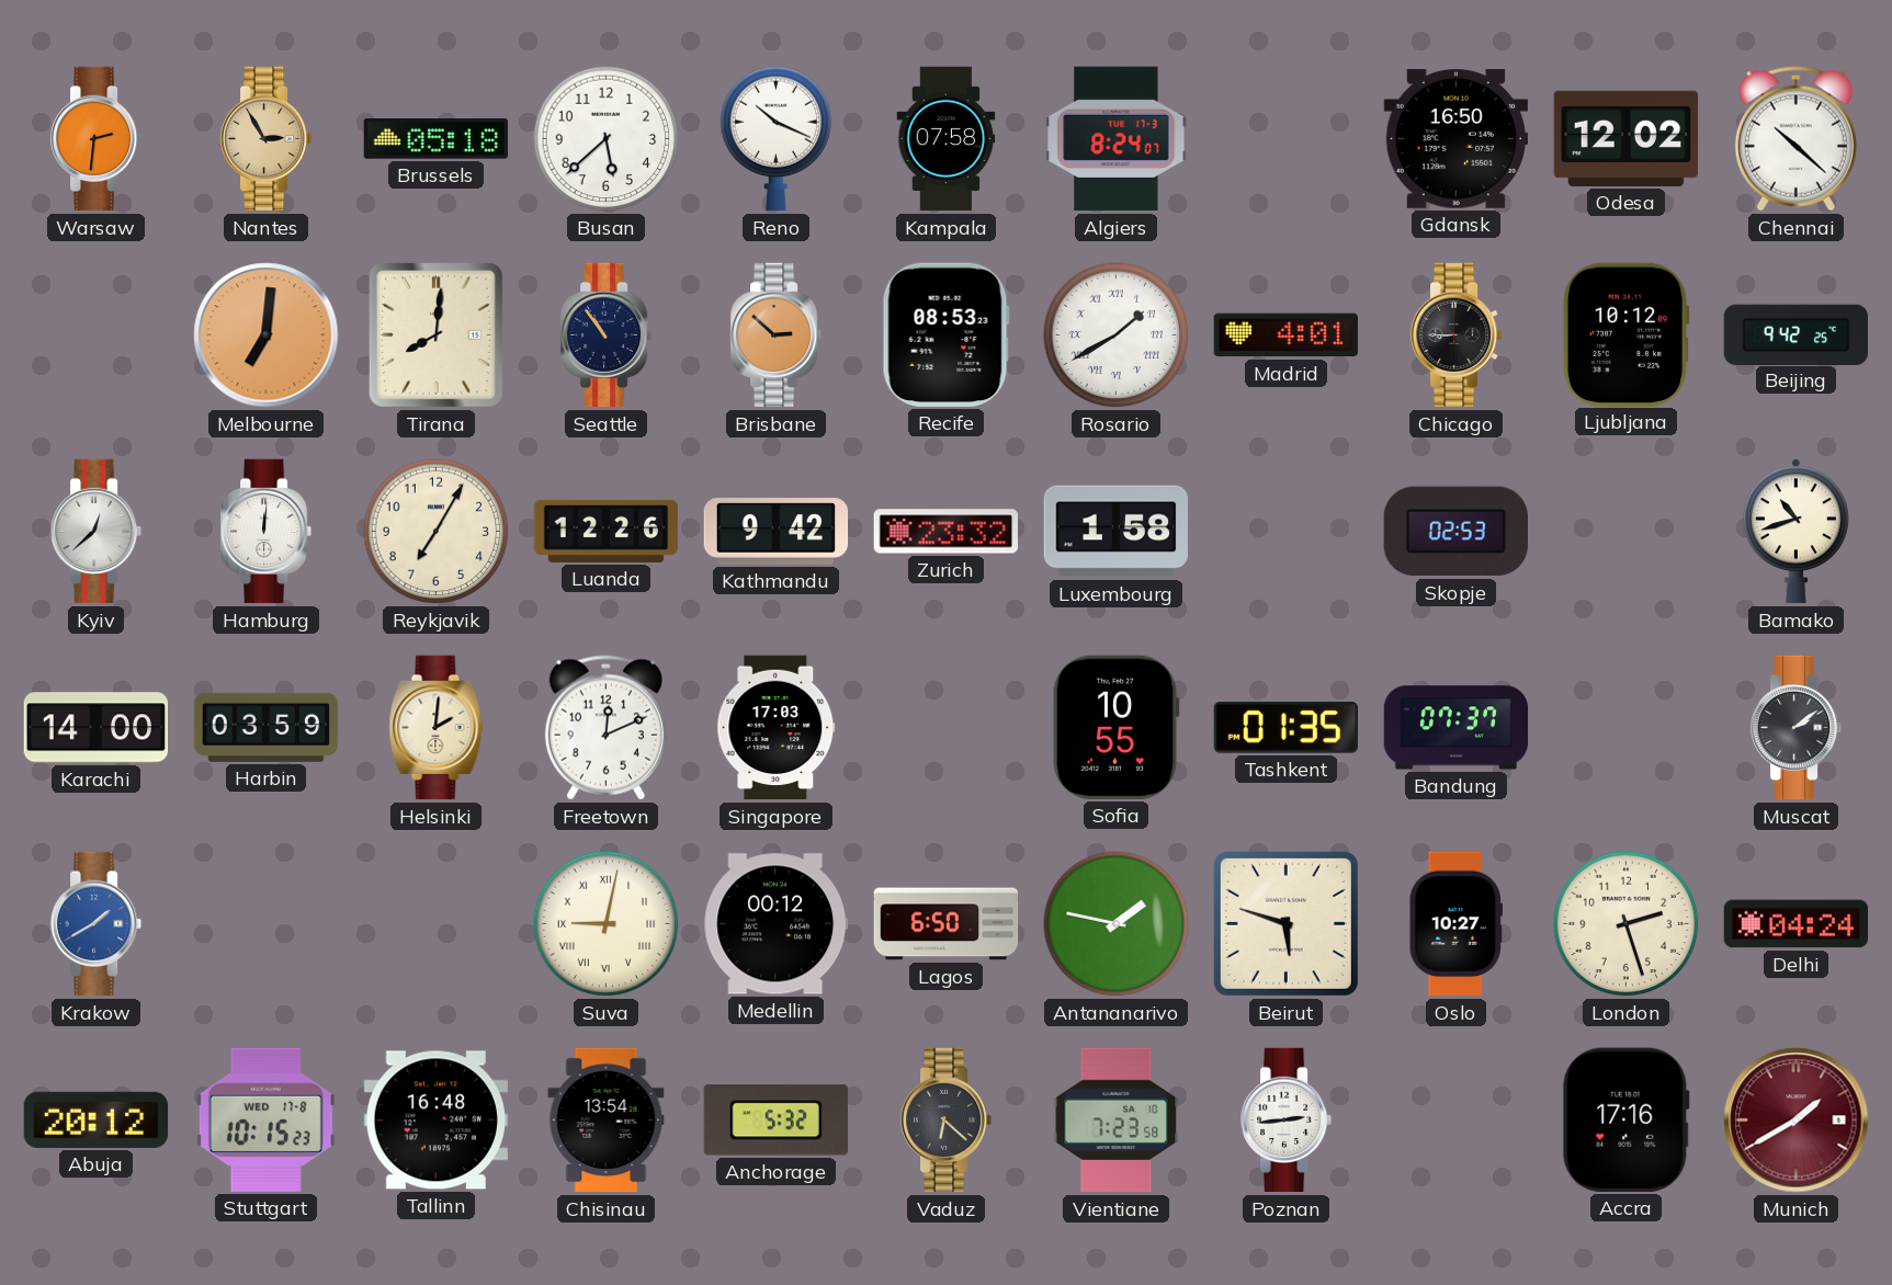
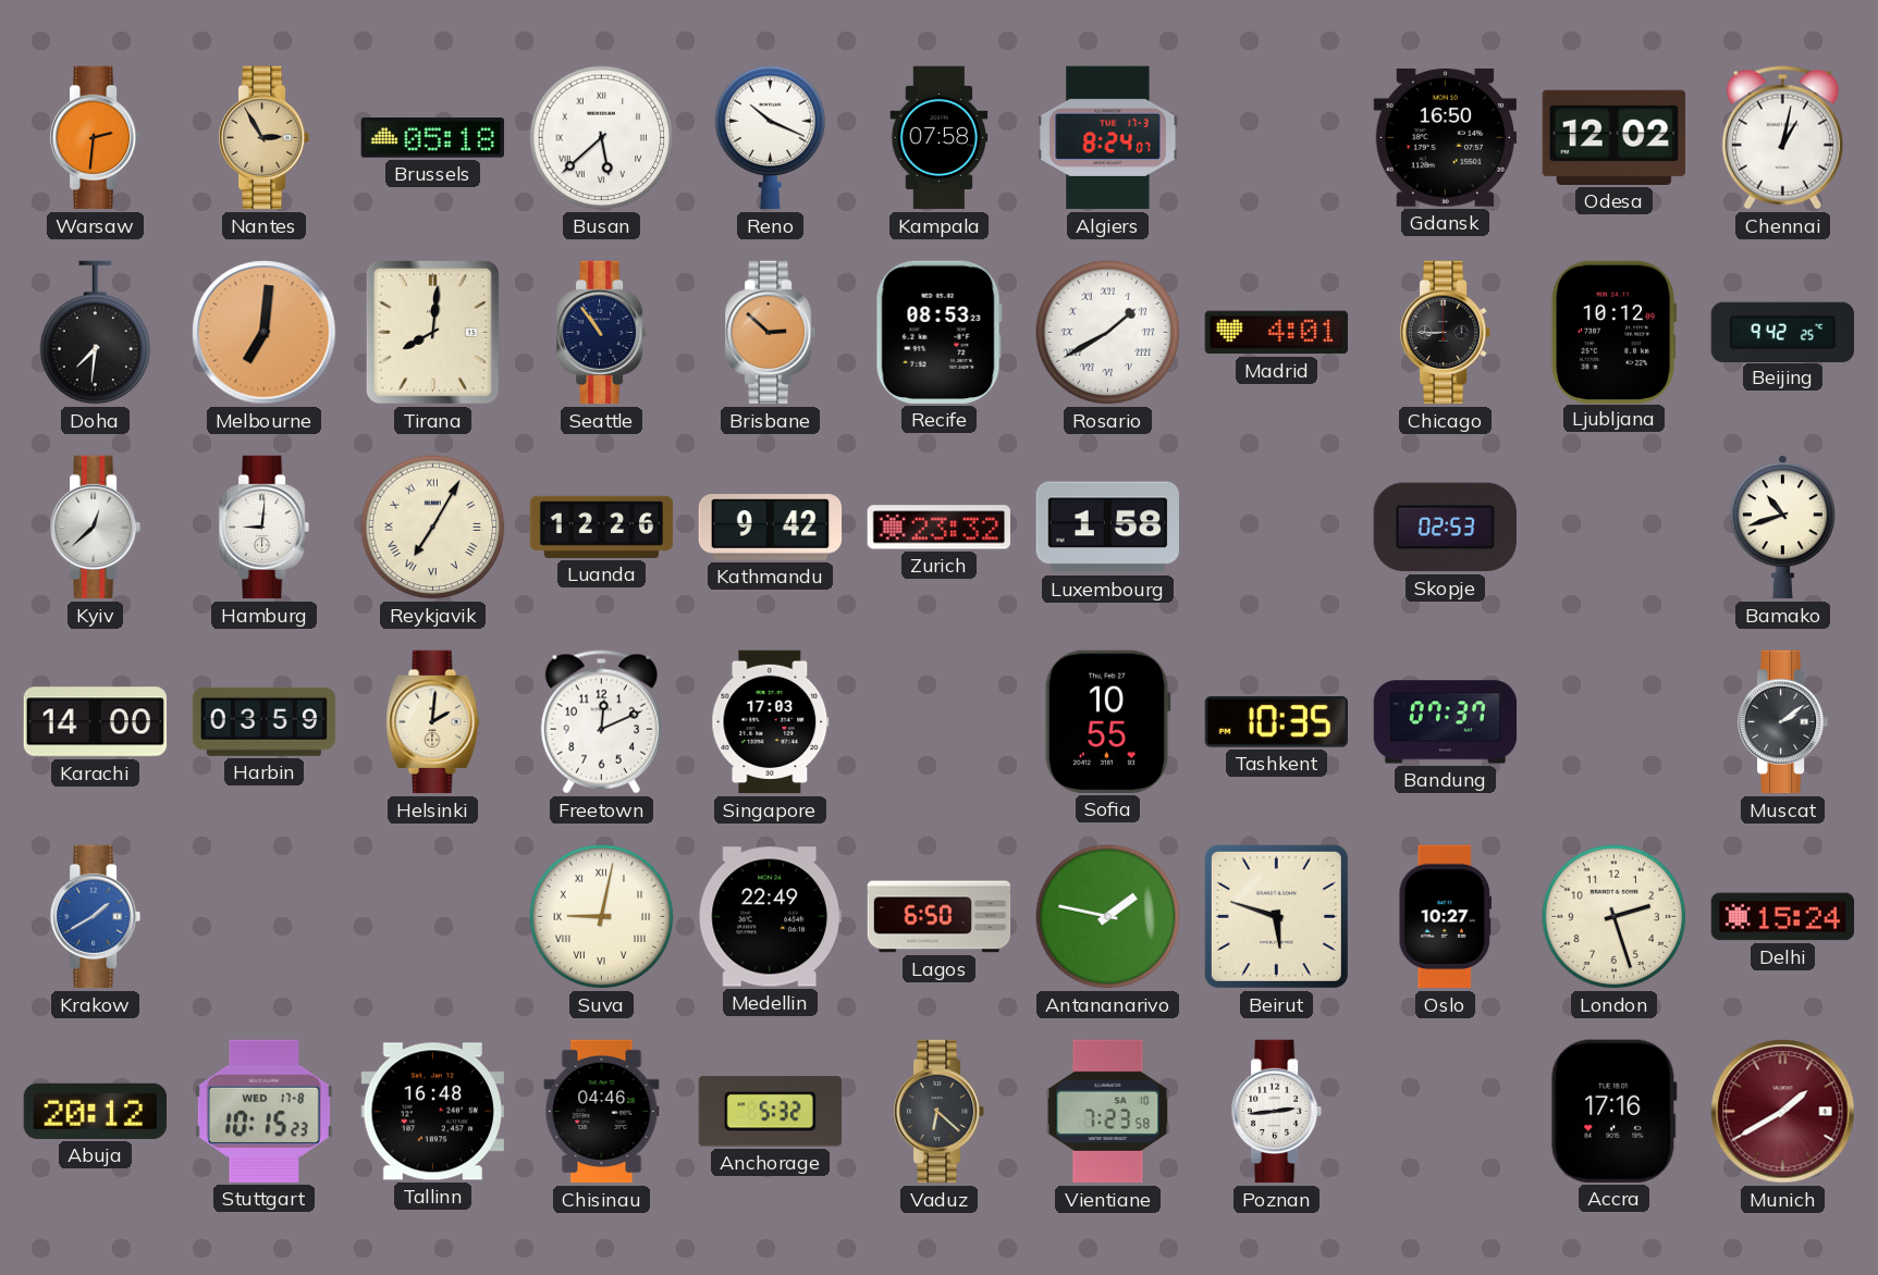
Busan numerals: Arabic -> Roman (602, 138)
Chennai: 10:22 -> 1:02 (1782, 138)
Doha: none -> 7:31 (96, 333)
Hamburg: 12:01 -> 9:01 (265, 528)
Reykjavik numerals: Arabic -> Roman (433, 528)
Tashkent: 01:35 -> 10:35 (1276, 722)
Medellin: 00:12 -> 22:49 (770, 917)
Delhi: 04:24 -> 15:24 (1783, 917)
Chisinau: 13:54 -> 04:46 (602, 1112)
